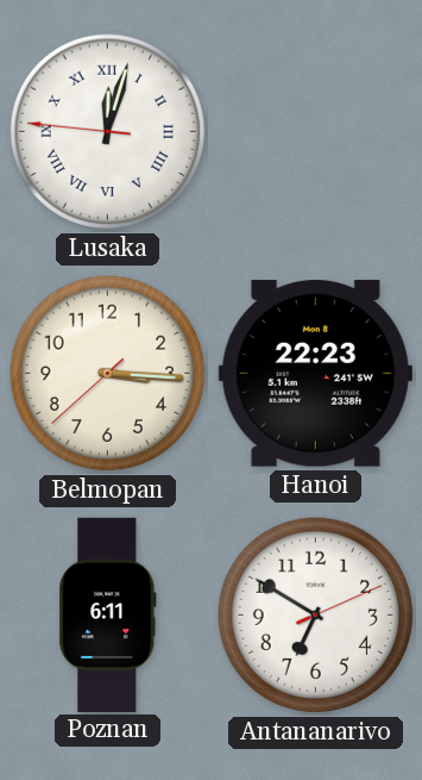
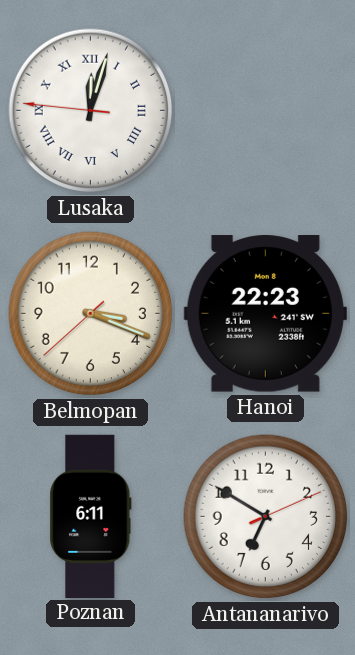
Belmopan: 3:15 -> 3:18 (91, 314)
